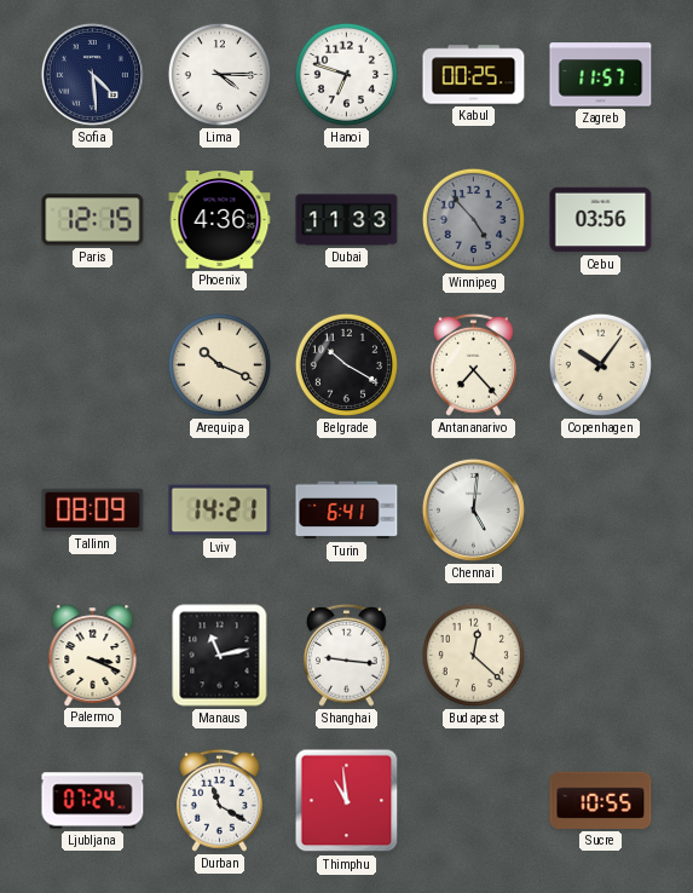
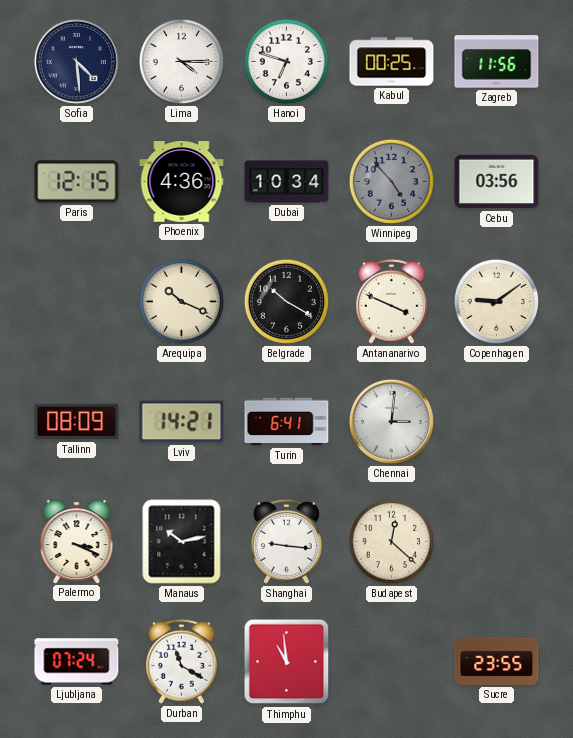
Zagreb: 11:57 -> 11:56 (497, 62)
Dubai: 11:33 -> 10:34 (287, 182)
Antananarivo: 7:23 -> 3:49 (391, 301)
Copenhagen: 10:06 -> 9:09 (496, 301)
Chennai: 5:01 -> 3:01 (391, 421)
Manaus: 11:13 -> 10:13 (182, 542)
Sucre: 10:55 -> 23:55 (497, 661)
